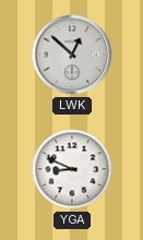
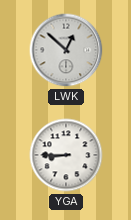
YGA: 8:49 -> 8:45 (66, 155)
